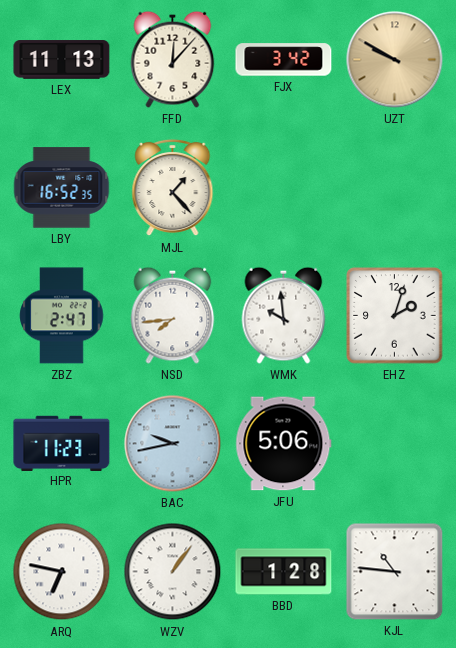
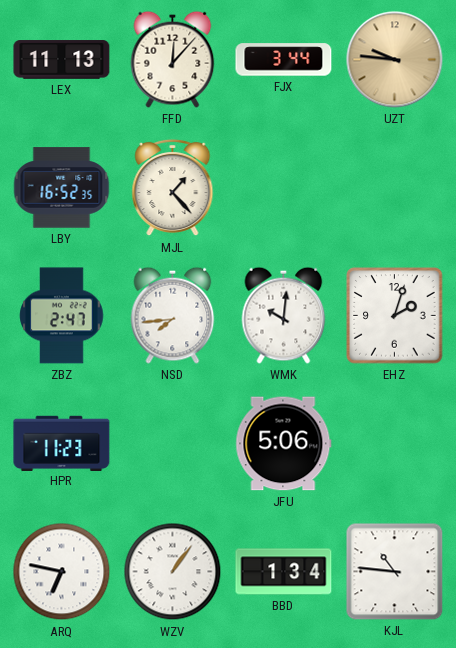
FJX: 3:42 -> 3:44 (284, 60)
UZT: 9:50 -> 9:46 (395, 60)
WMK: 9:59 -> 10:01 (284, 315)
BAC: 9:43 -> none (173, 444)
BBD: 1:28 -> 1:34 (284, 572)
